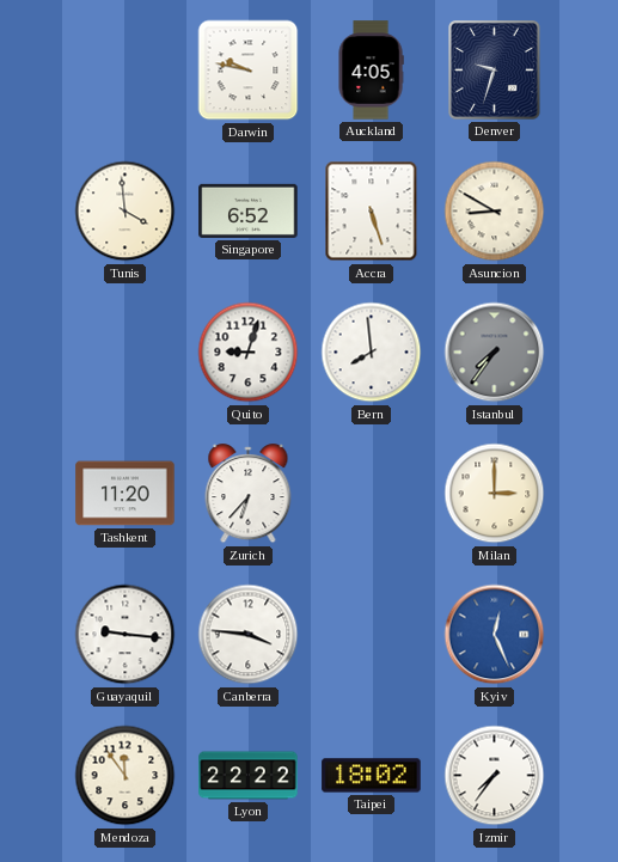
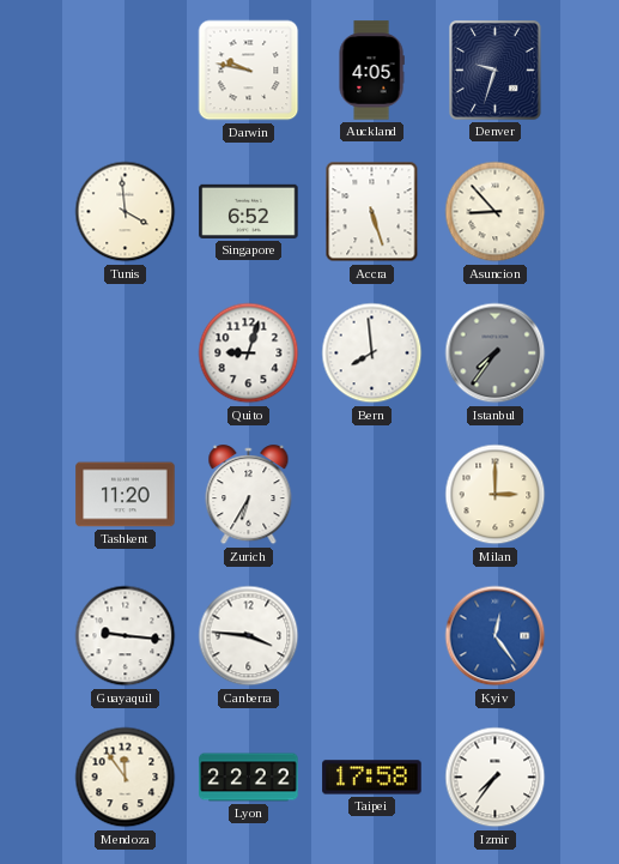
Asuncion: 8:50 -> 8:53 (496, 212)
Zurich: 6:37 -> 6:35 (249, 495)
Kyiv: 12:26 -> 12:24 (496, 636)
Taipei: 18:02 -> 17:58 (372, 778)
